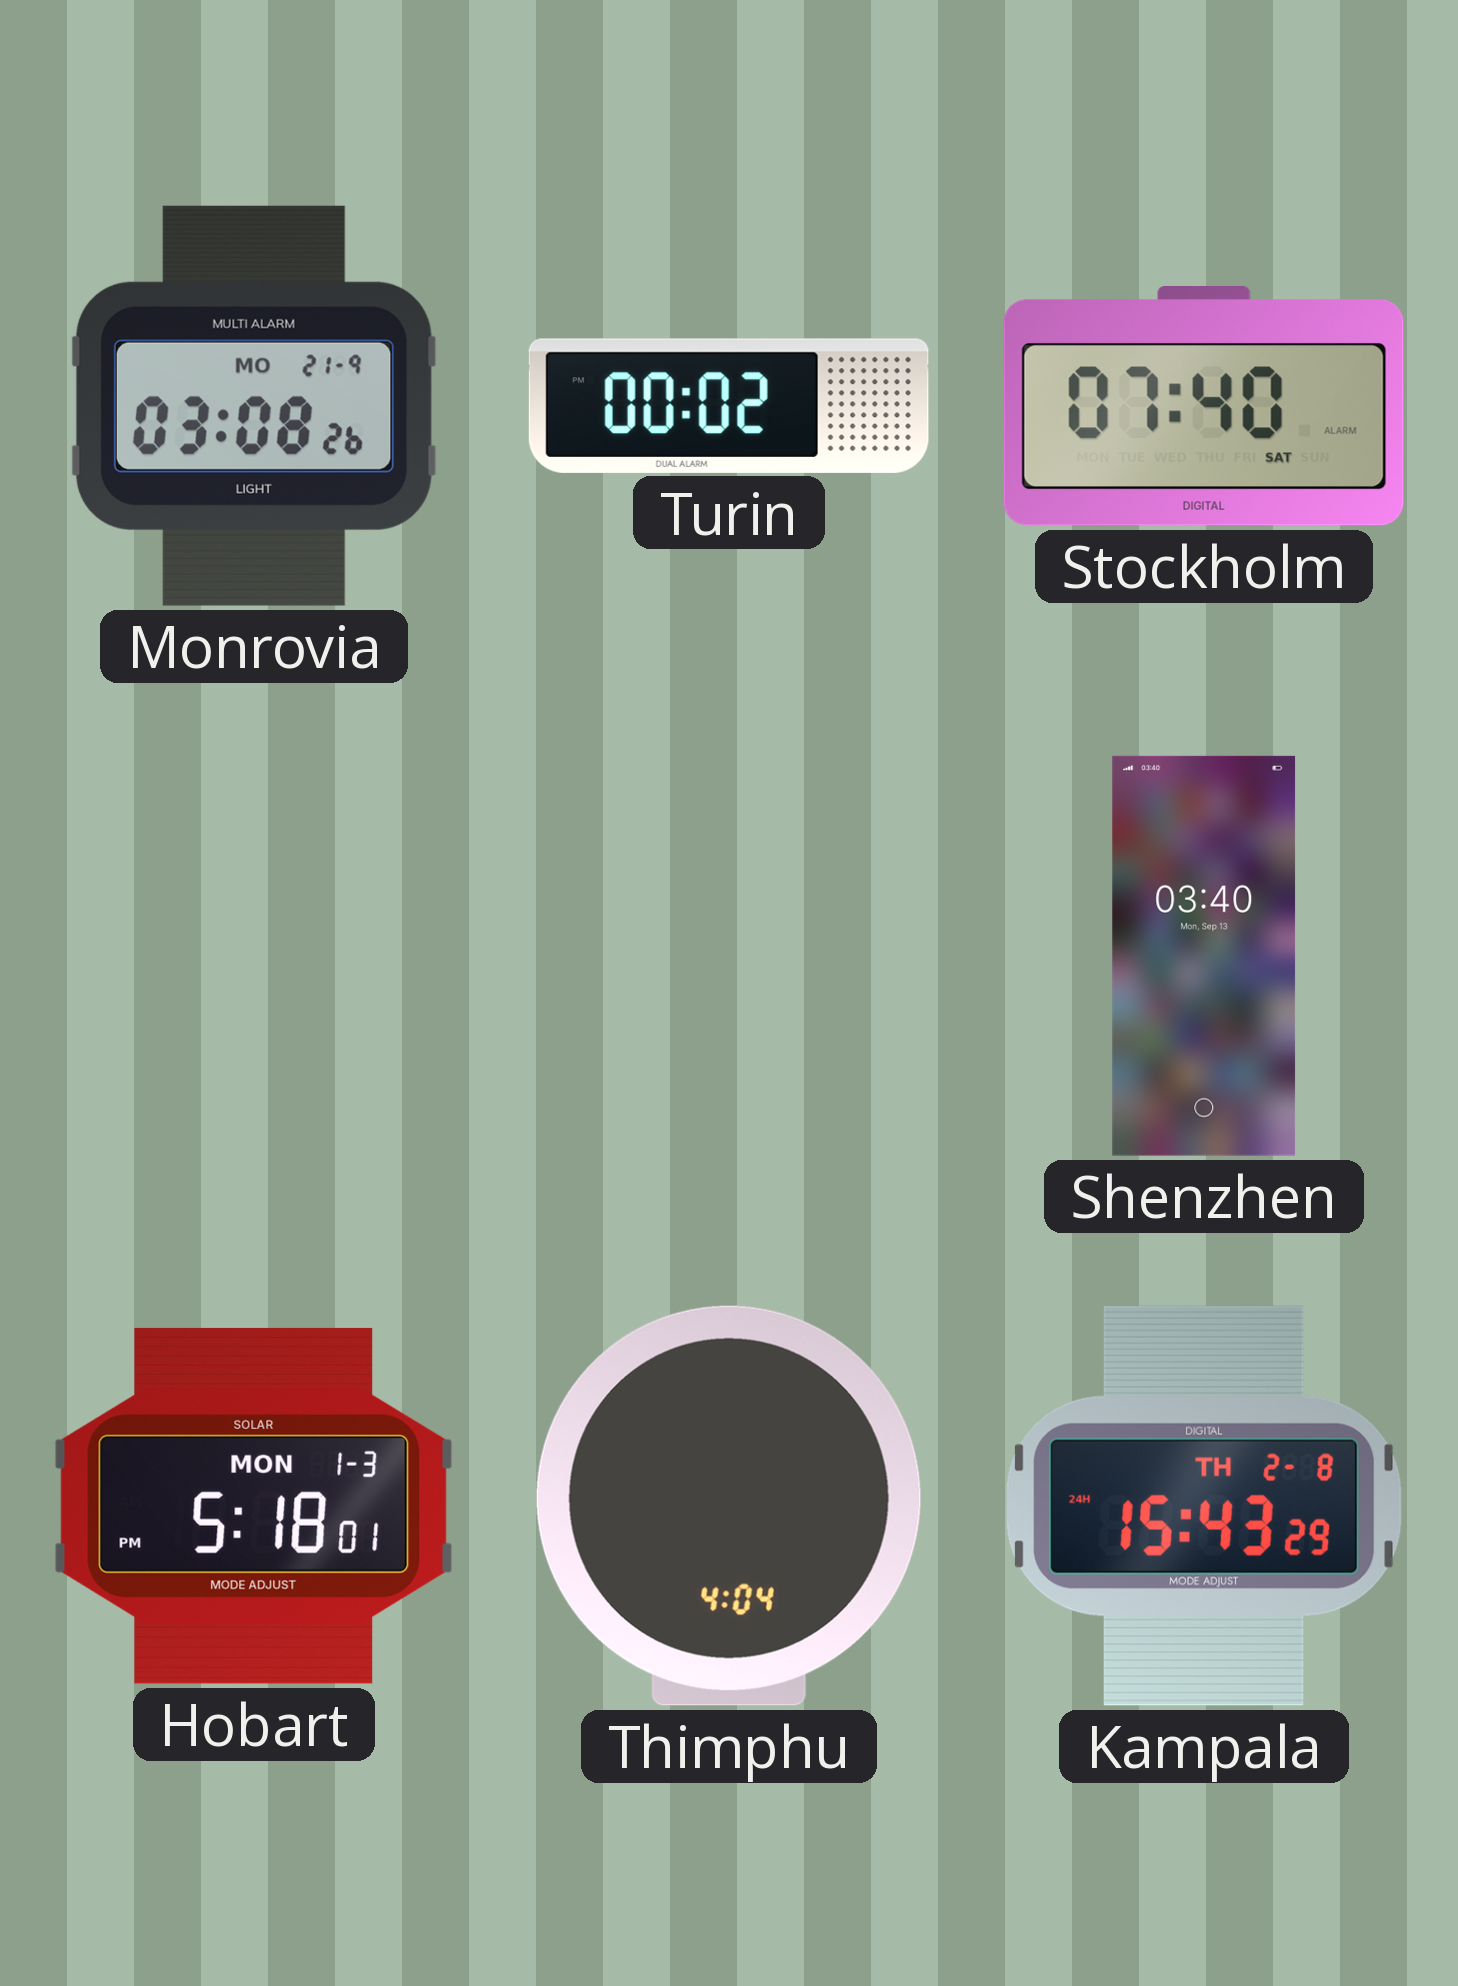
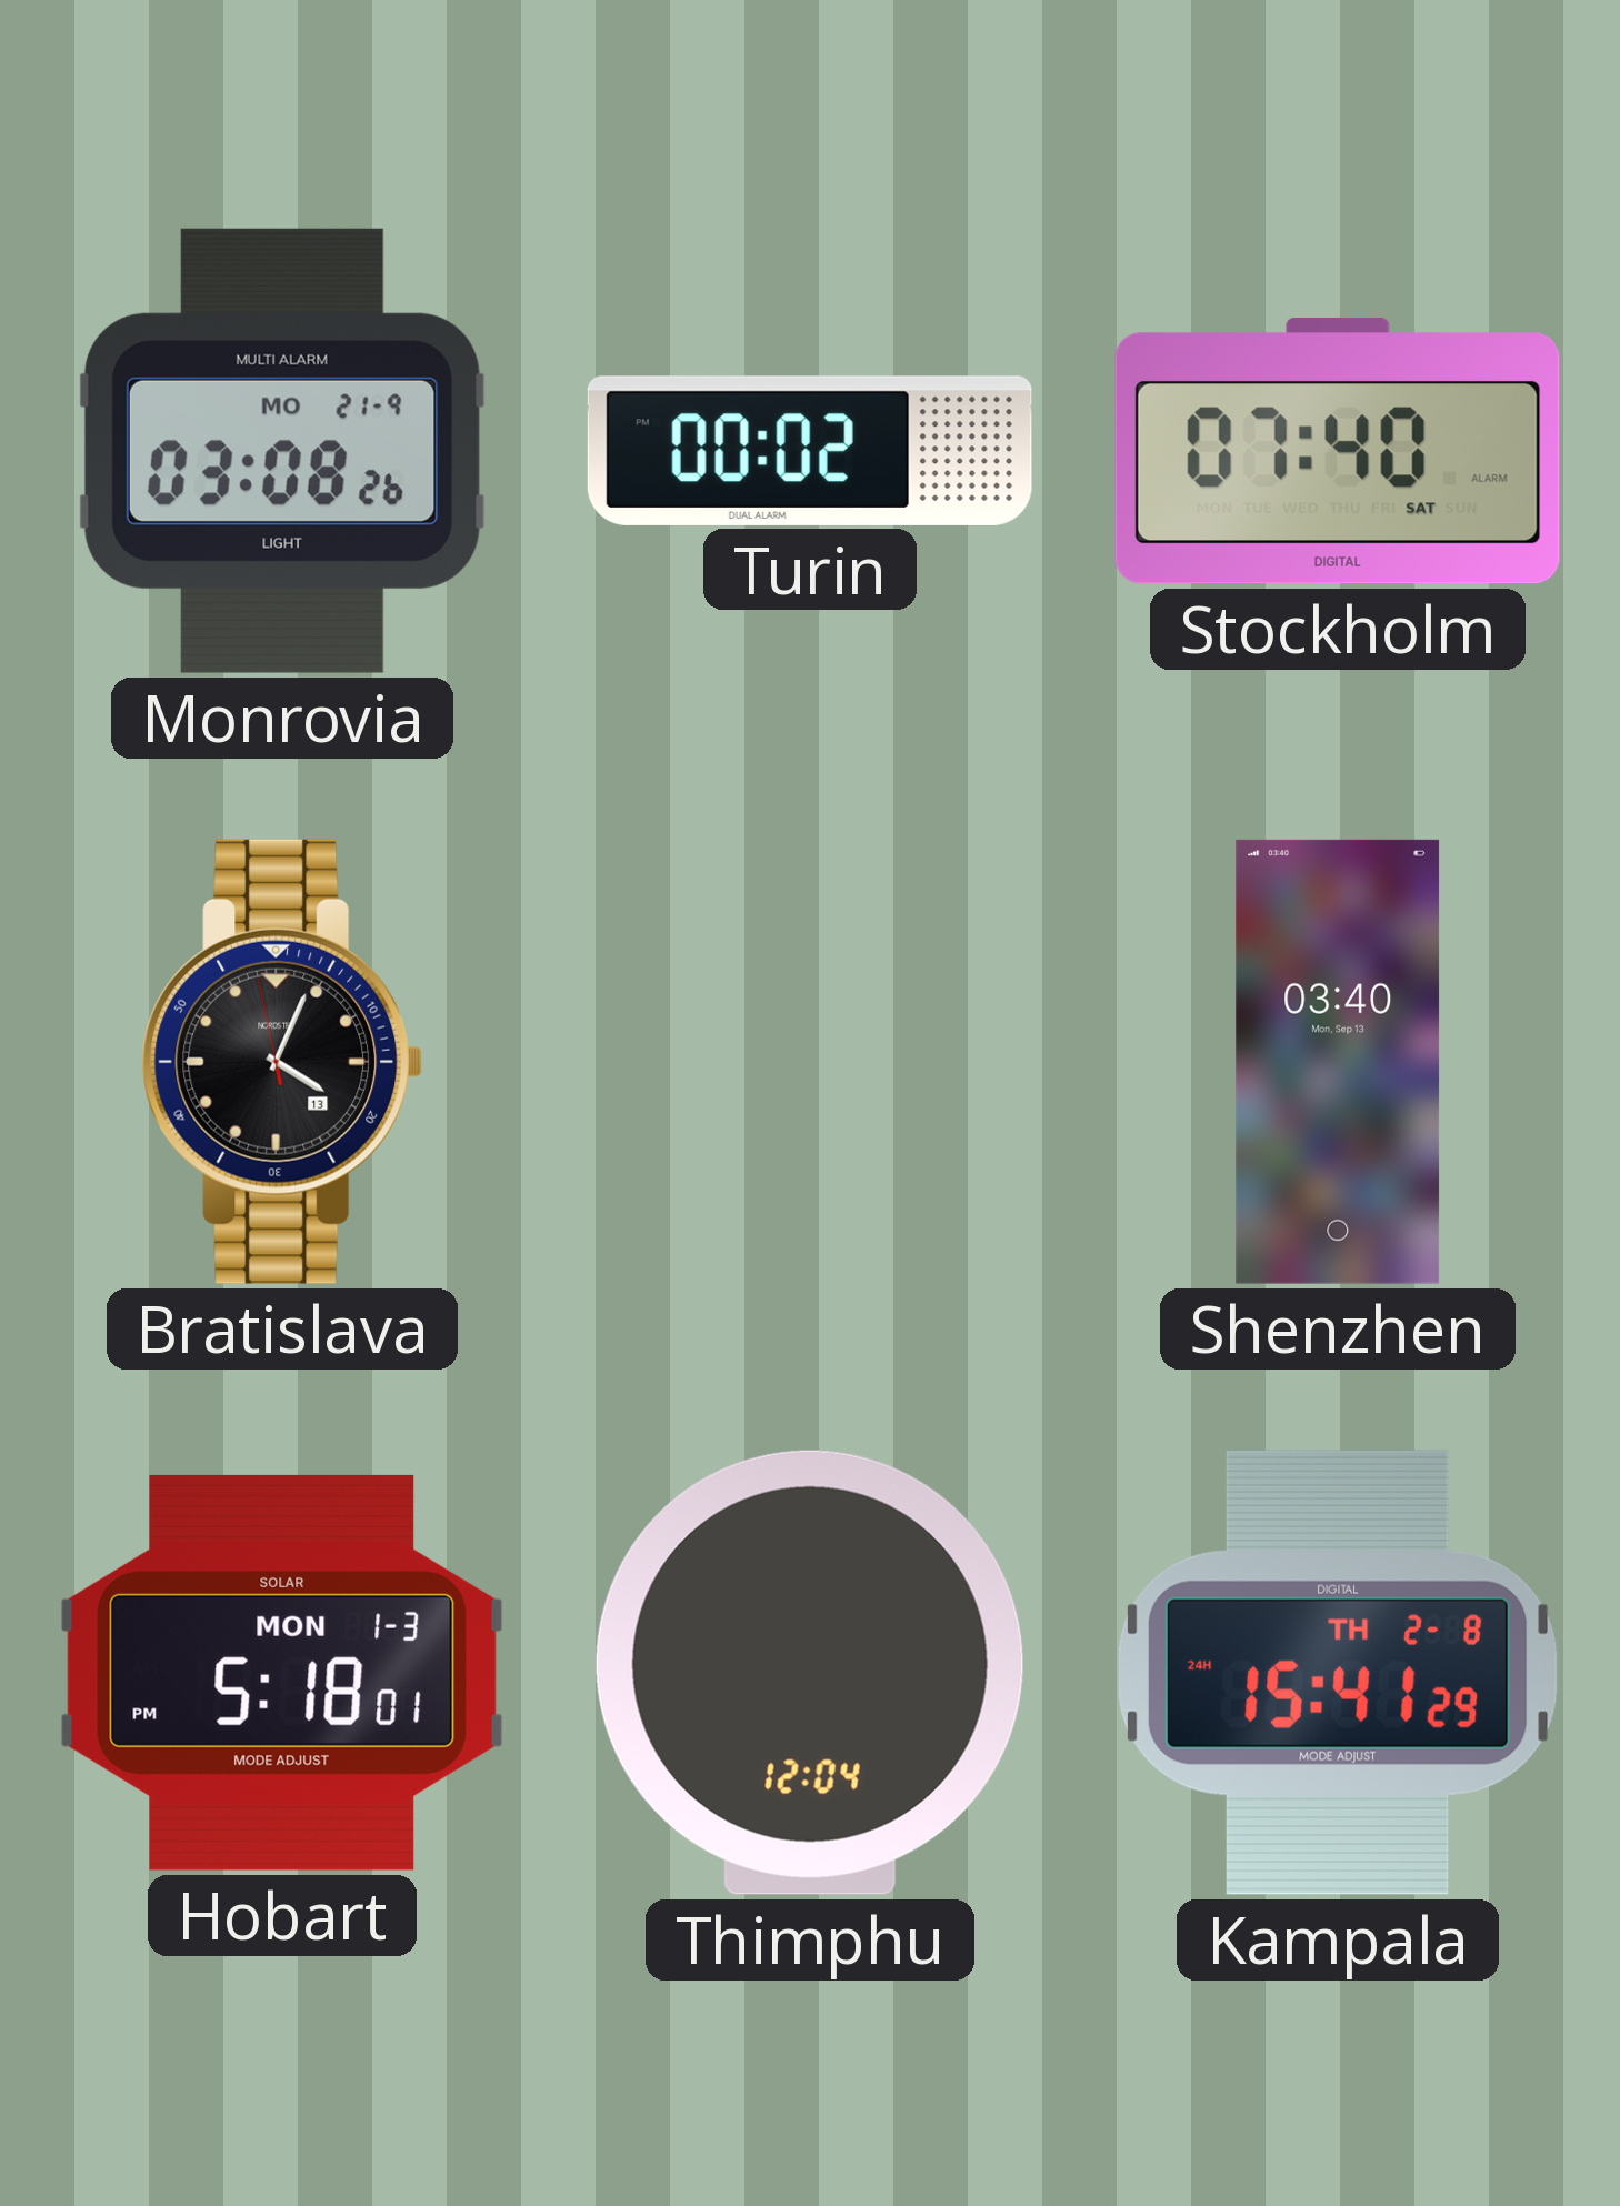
Bratislava: none -> 4:03 (282, 1062)
Thimphu: 4:04 -> 12:04 (810, 1673)
Kampala: 15:43 -> 15:41 (1338, 1673)
